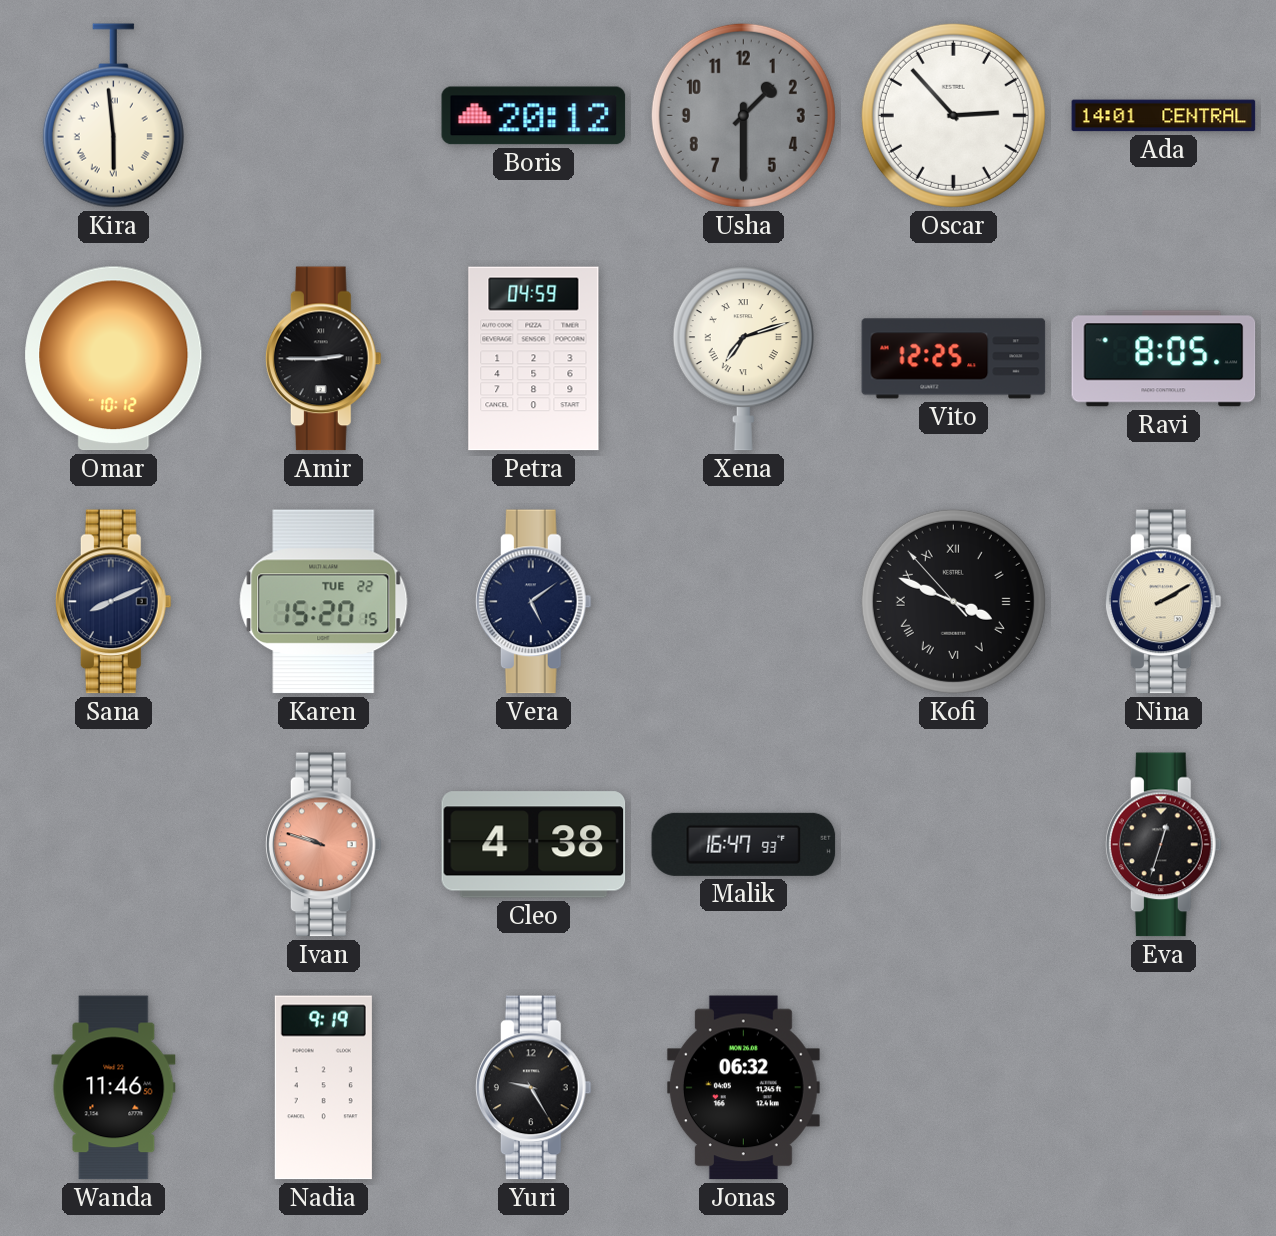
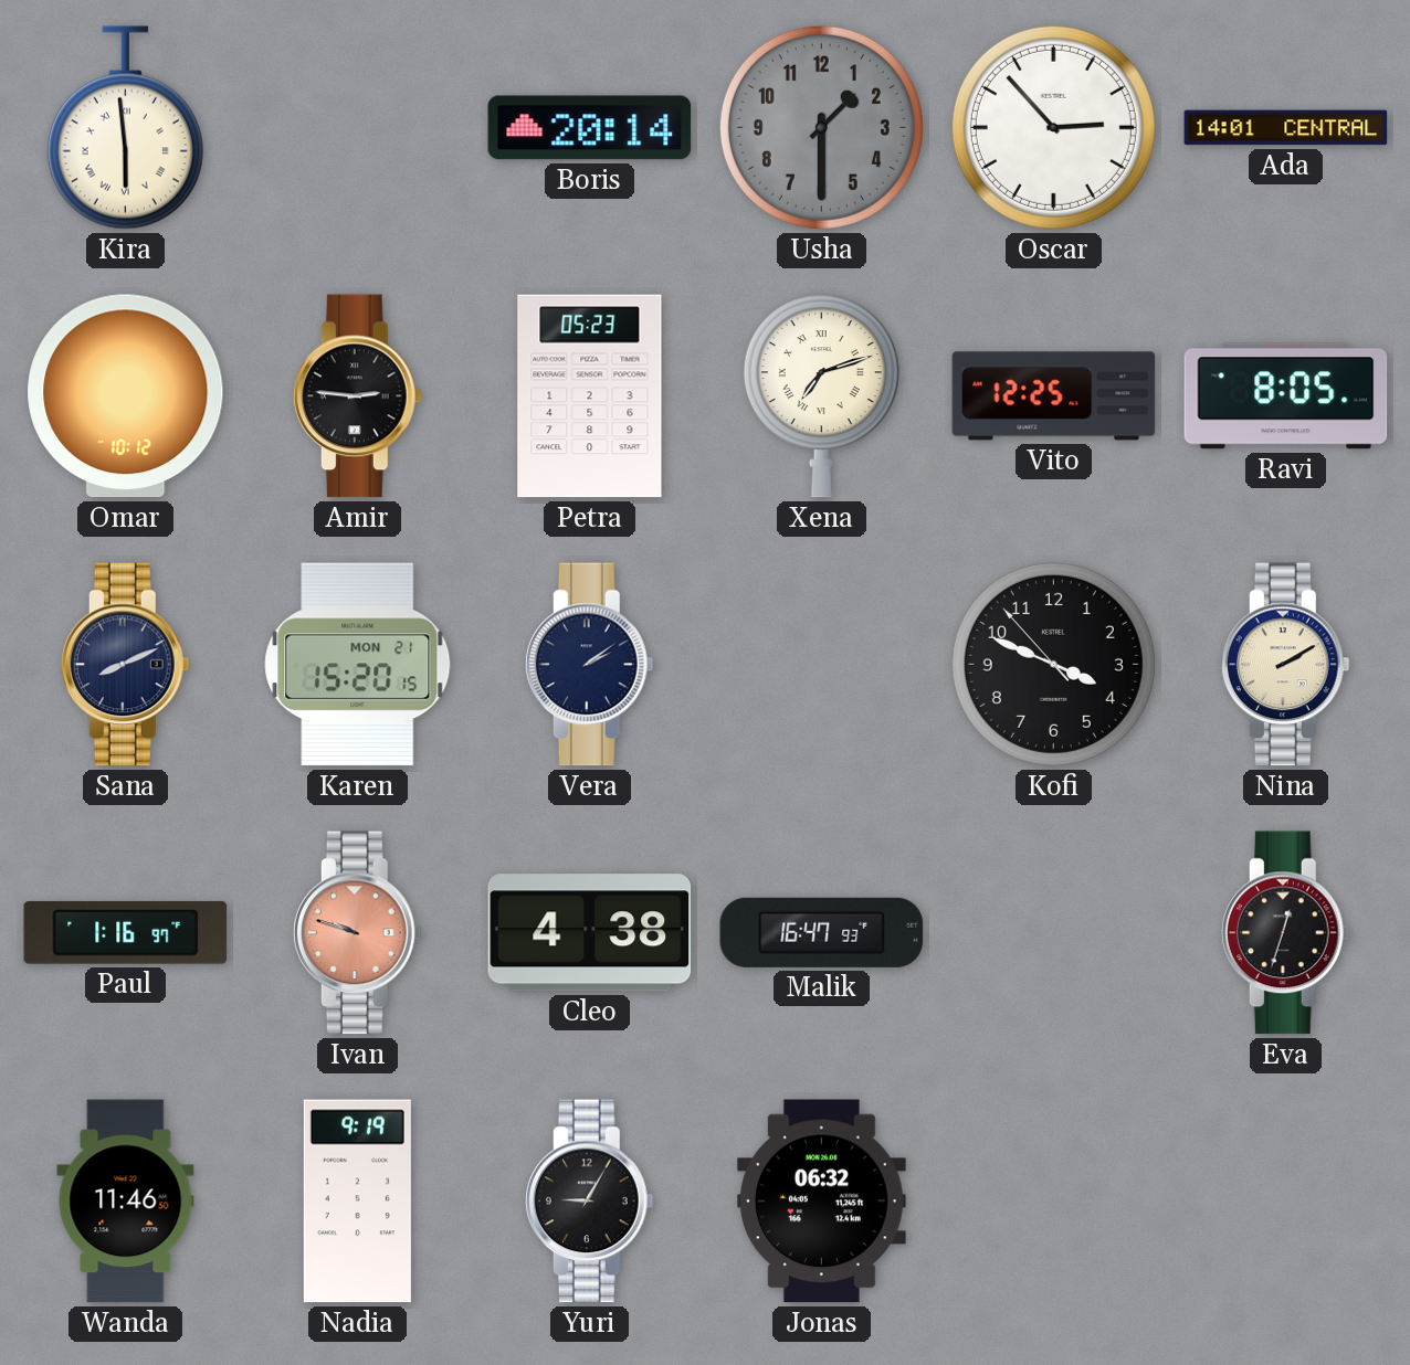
Boris: 20:12 -> 20:14 (590, 128)
Amir: 2:45 -> 2:46 (357, 396)
Petra: 04:59 -> 05:23 (590, 396)
Karen date: TUE 22 -> MON 21 (358, 665)
Vera: 5:09 -> 2:09 (589, 665)
Kofi numerals: Roman -> Arabic (1053, 664)
Paul: none -> 1:16 (126, 933)
Yuri: 9:25 -> 9:05 (589, 1202)
